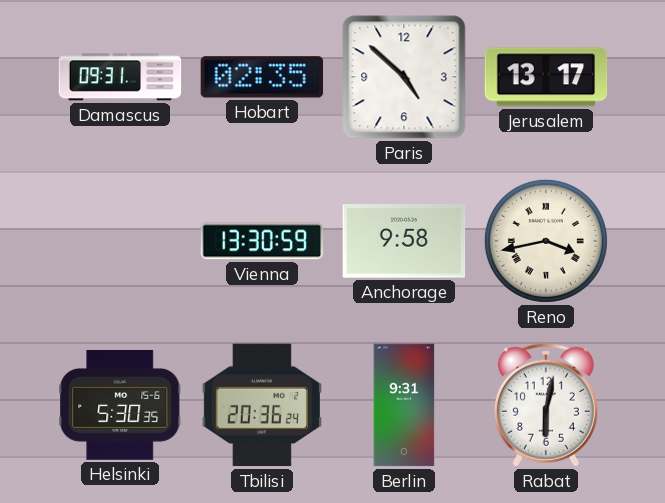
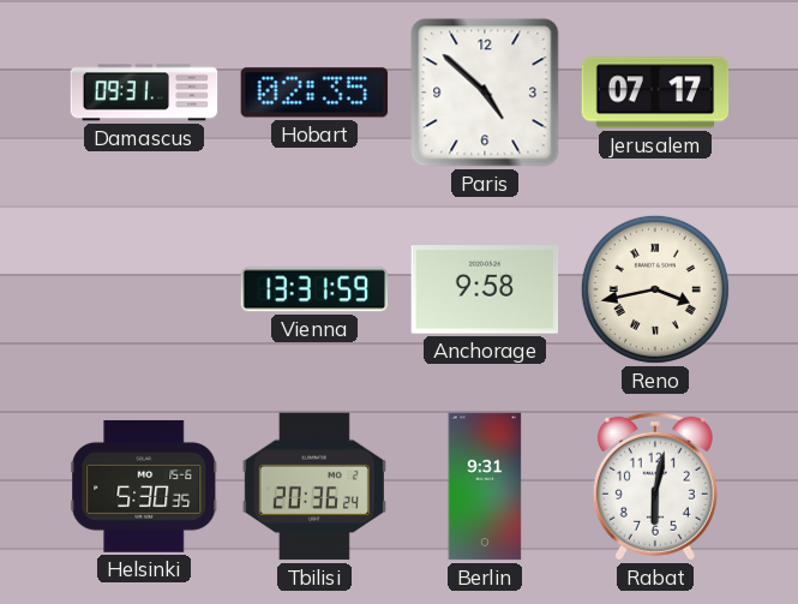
Jerusalem: 13:17 -> 07:17 (655, 92)
Vienna: 13:30 -> 13:31 (314, 289)
